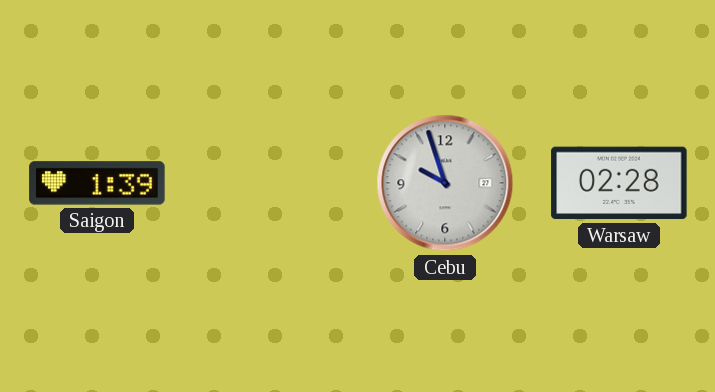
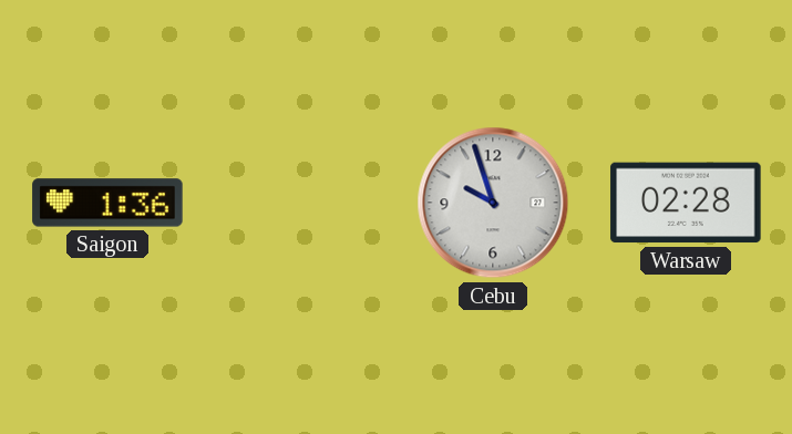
Saigon: 1:39 -> 1:36 (107, 203)
